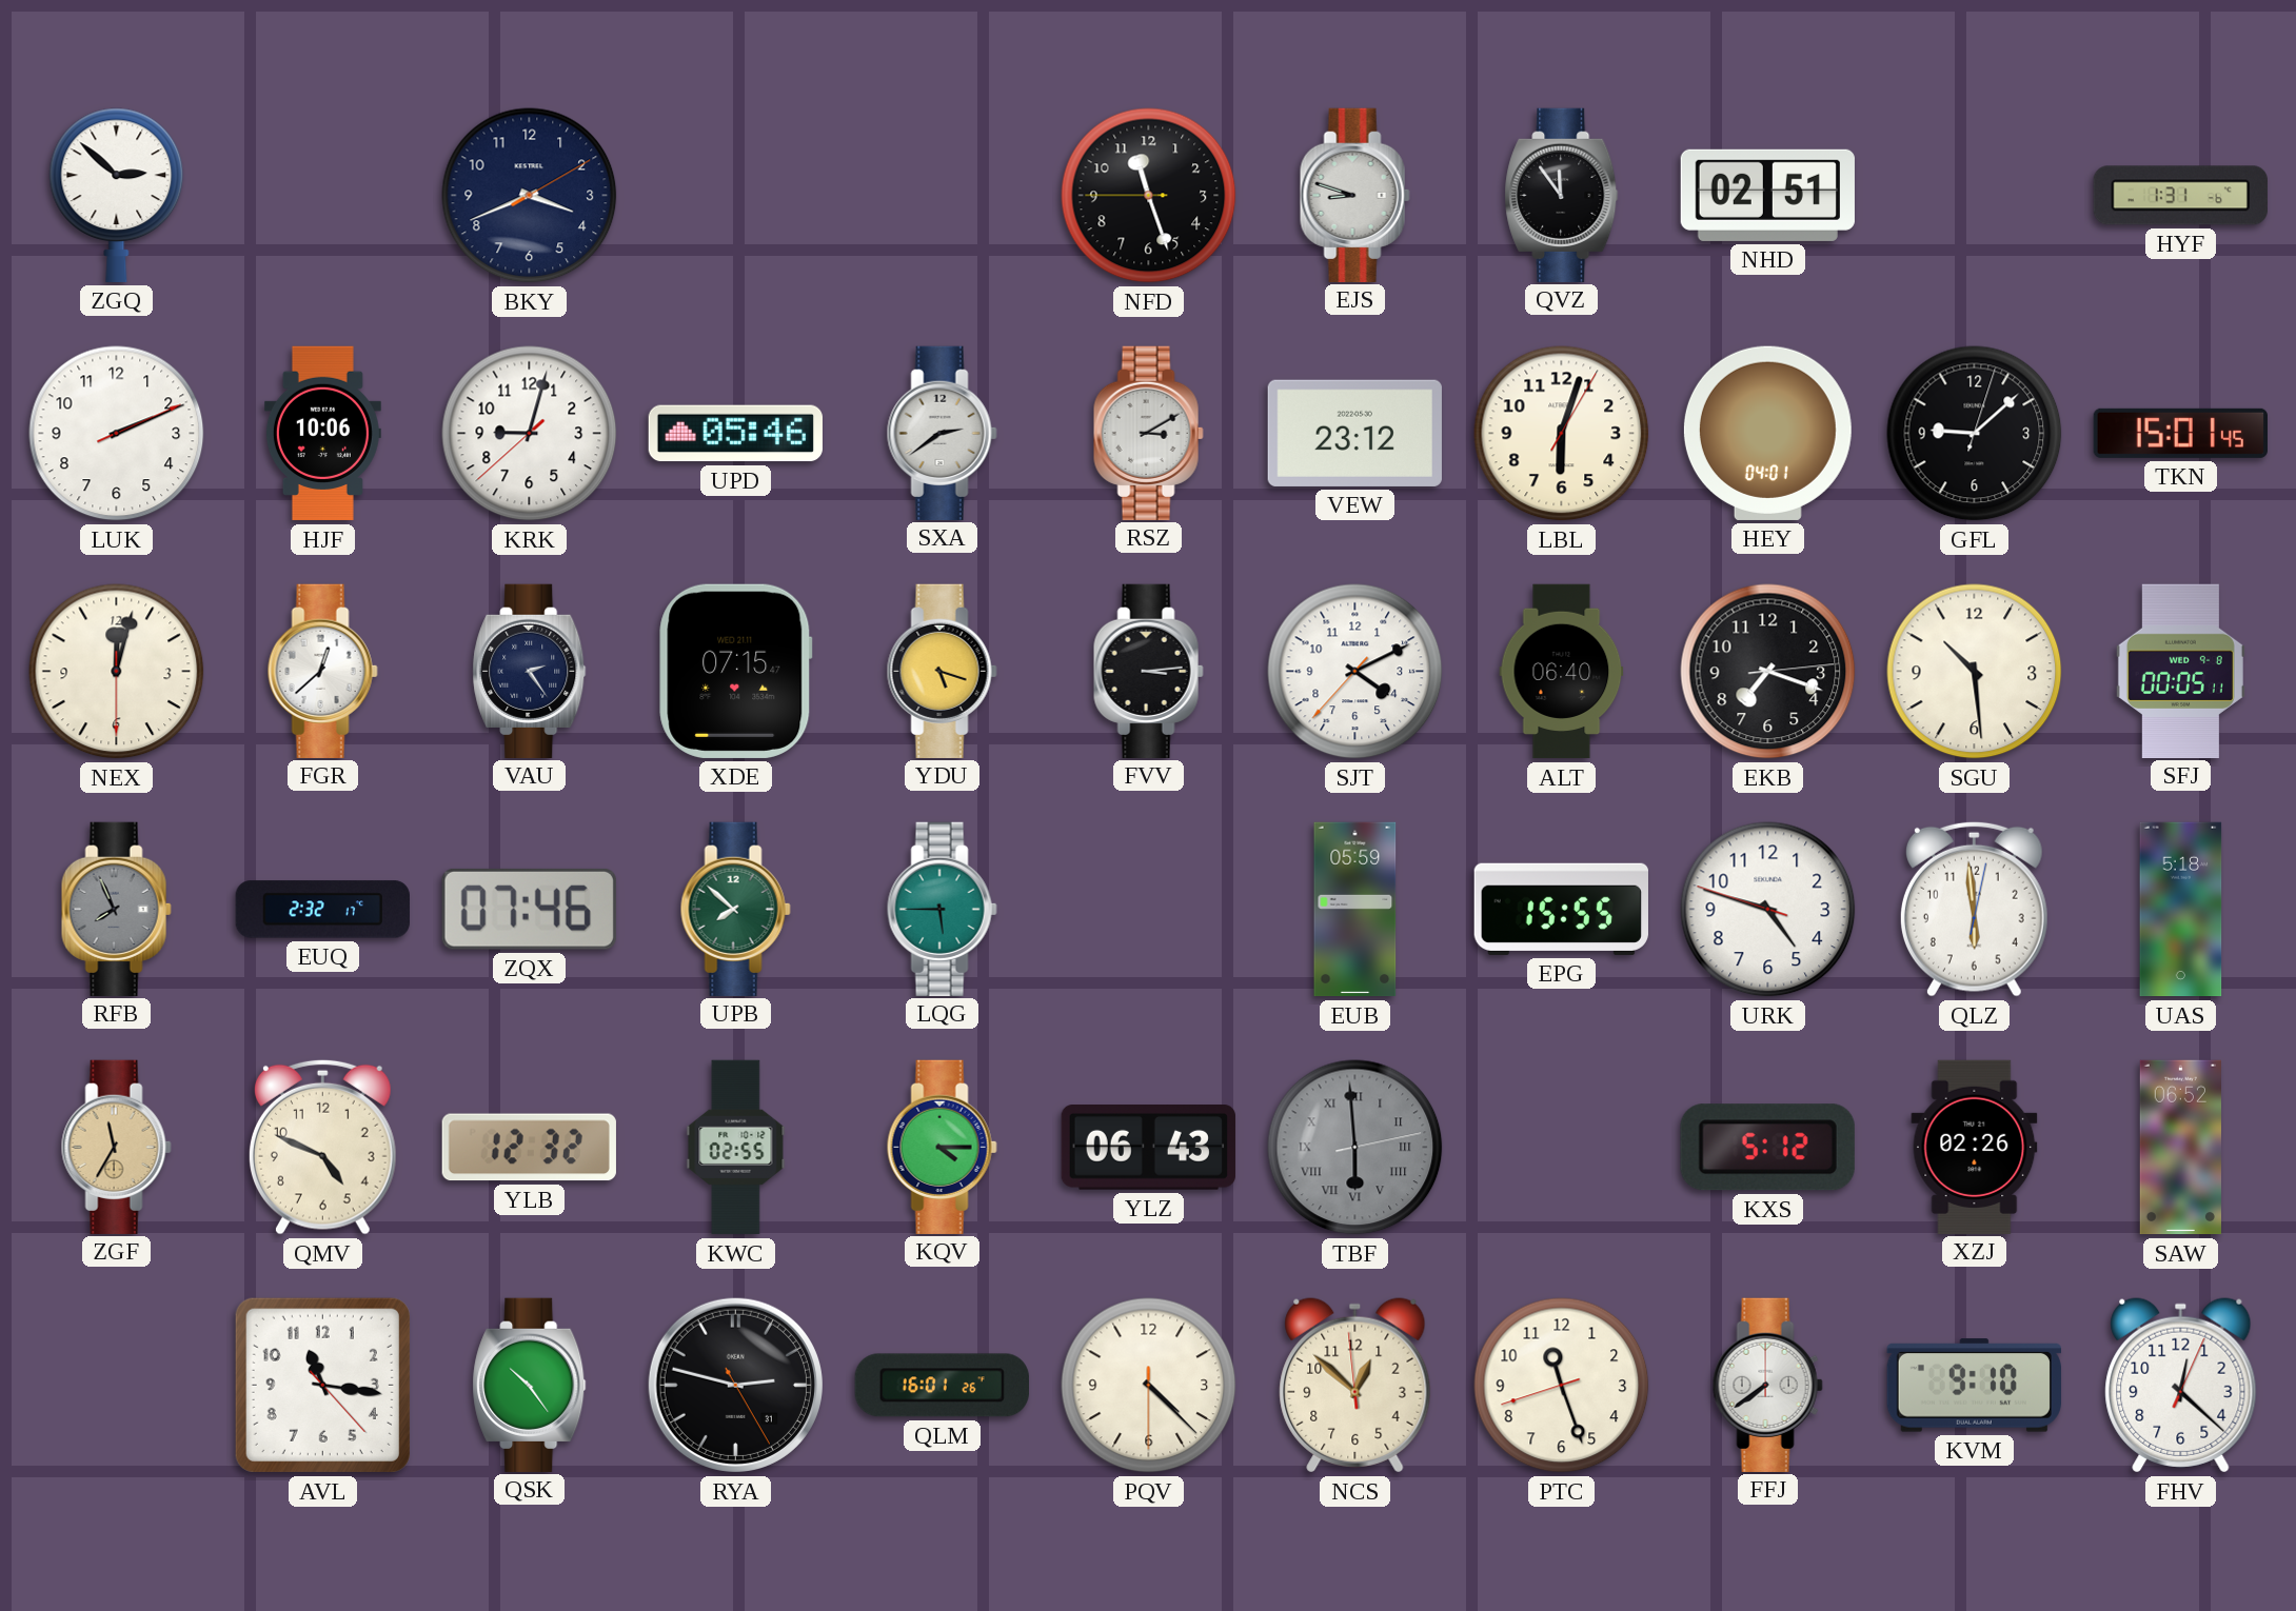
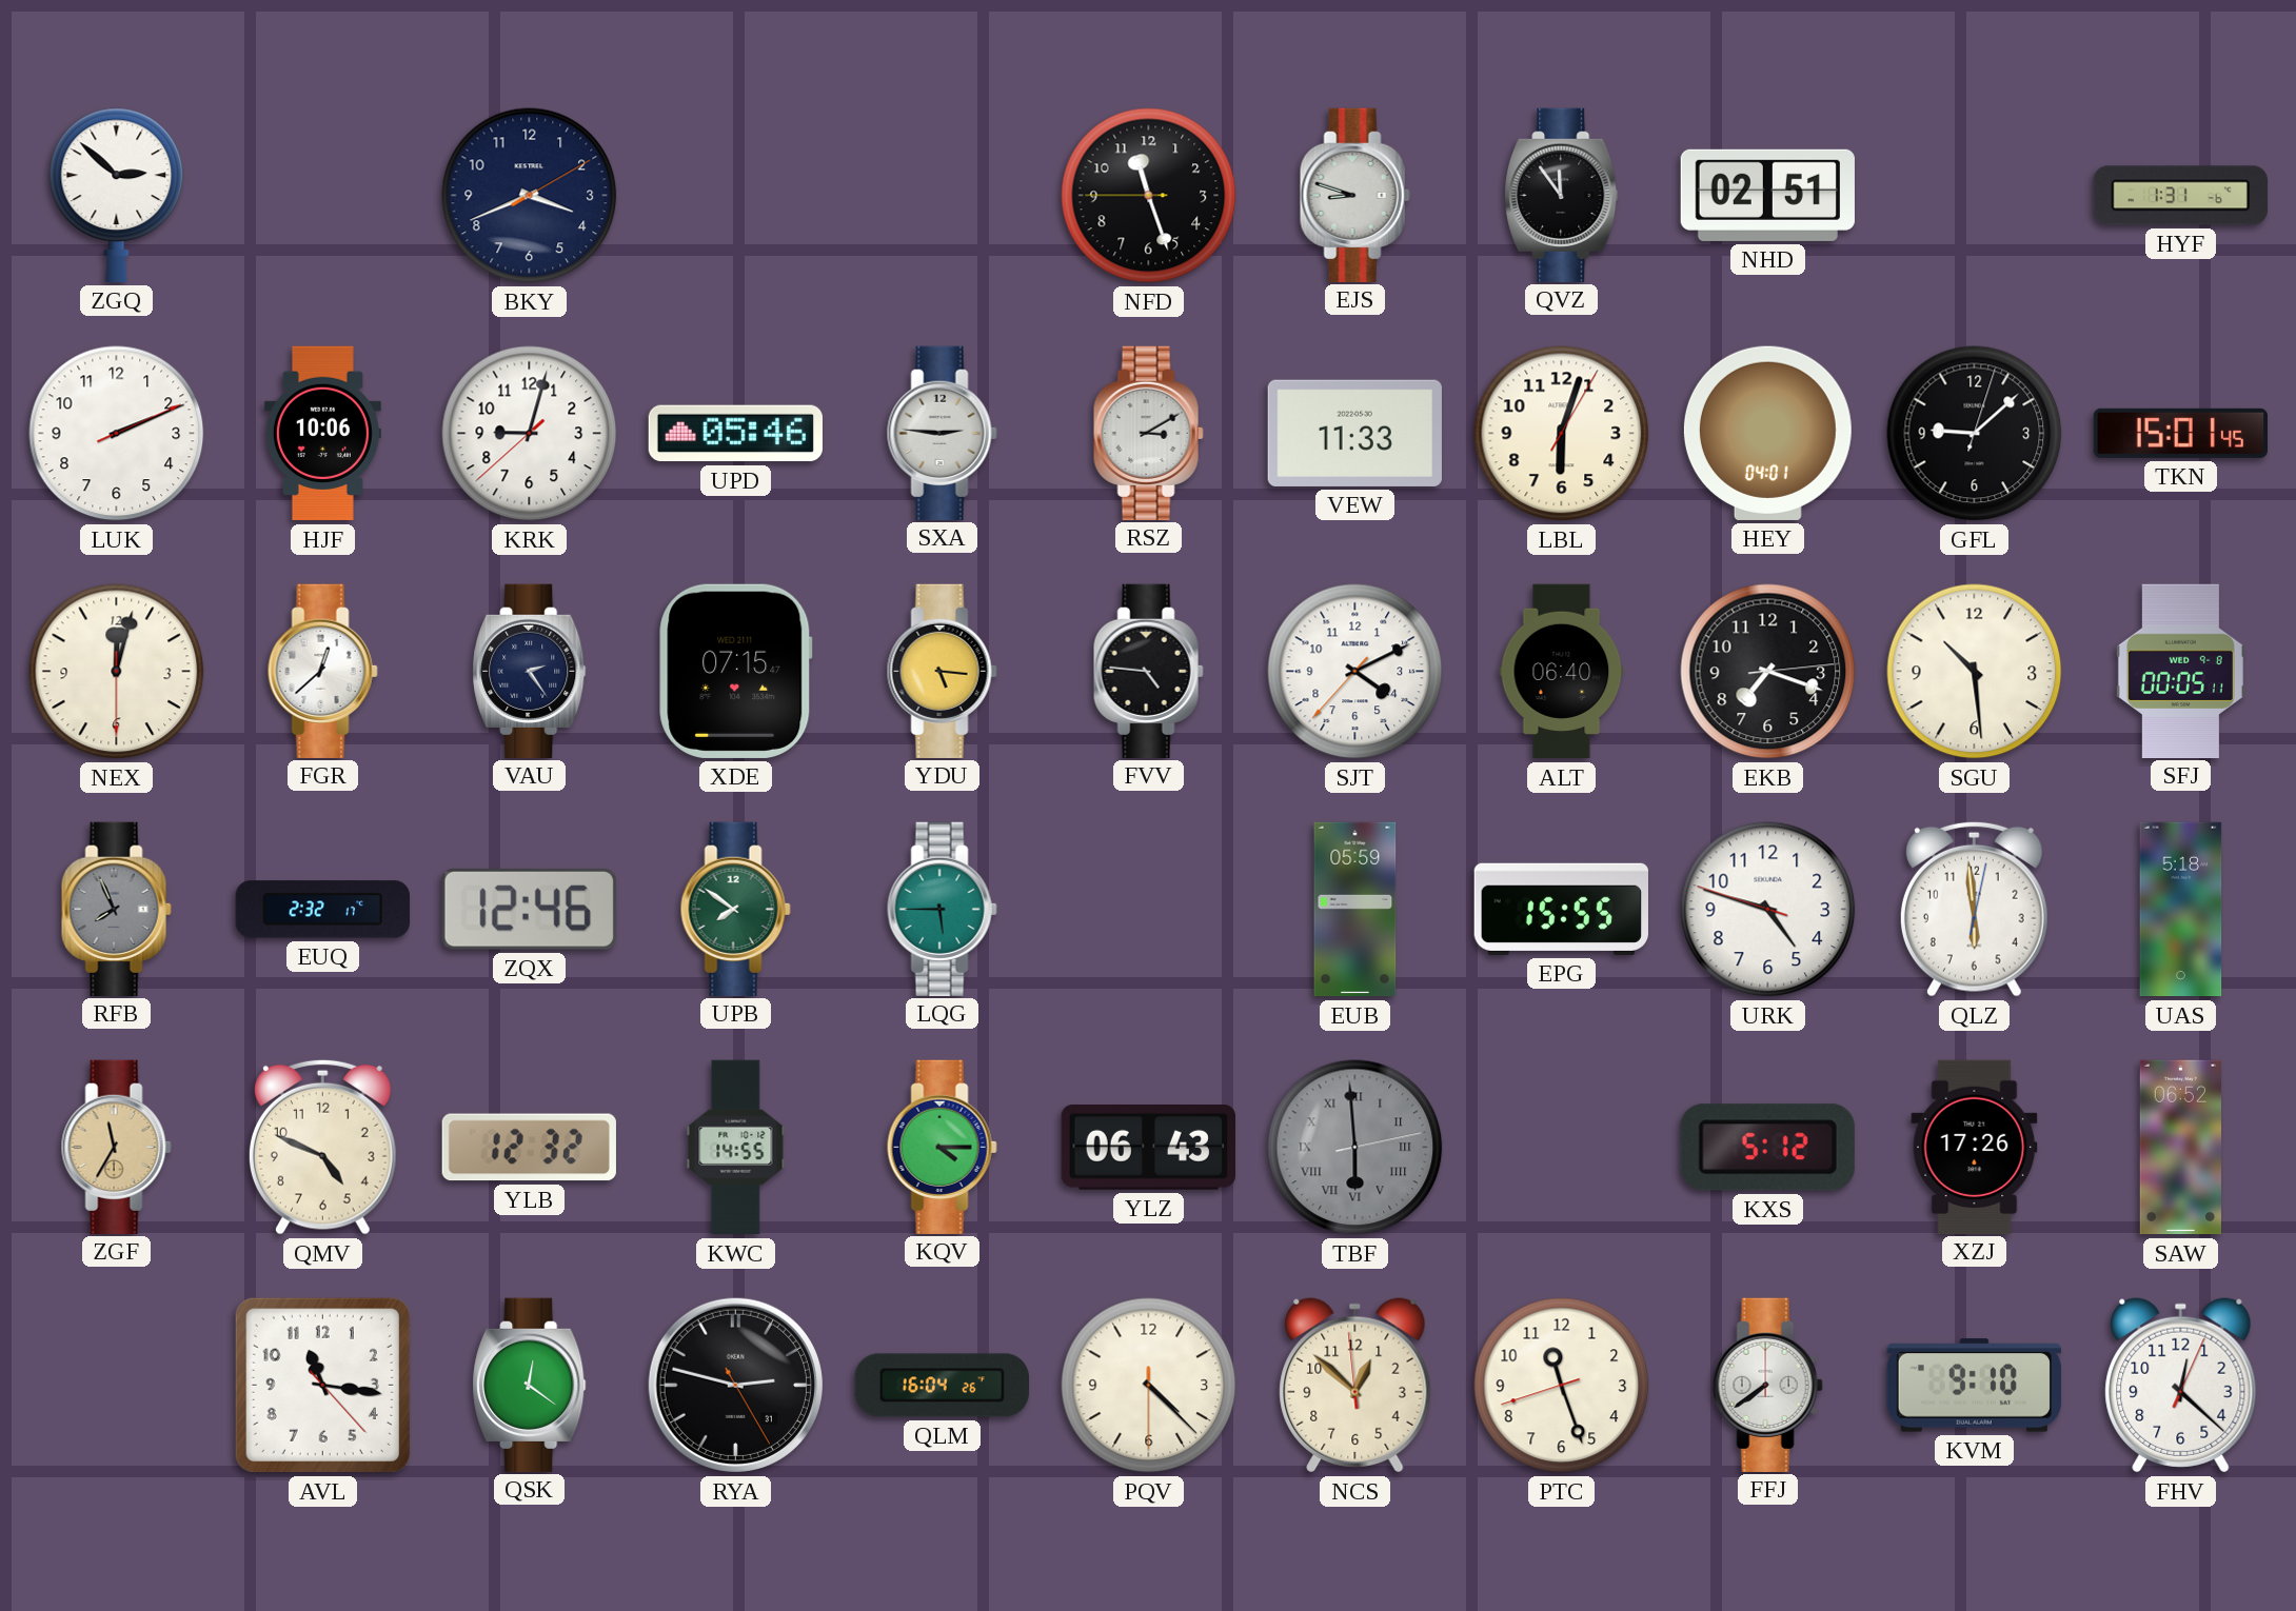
SXA: 2:39 -> 2:46 (942, 433)
VEW: 23:12 -> 11:33 (1354, 433)
YDU: 5:18 -> 5:16 (942, 671)
FVV: 3:14 -> 4:46 (1148, 671)
ZQX: 07:46 -> 12:46 (529, 909)
UPB: 7:52 -> 7:51 (735, 909)
KWC: 02:55 -> 14:55 (736, 1148)
XZJ: 02:26 -> 17:26 (1975, 1147)
QSK: 10:24 -> 12:21 (530, 1385)
QLM: 16:01 -> 16:04 (942, 1386)
